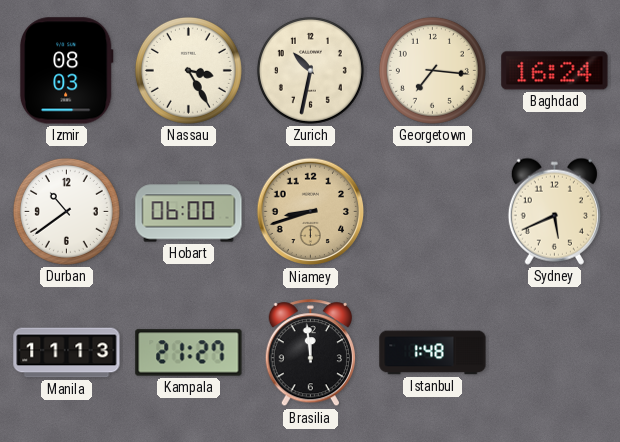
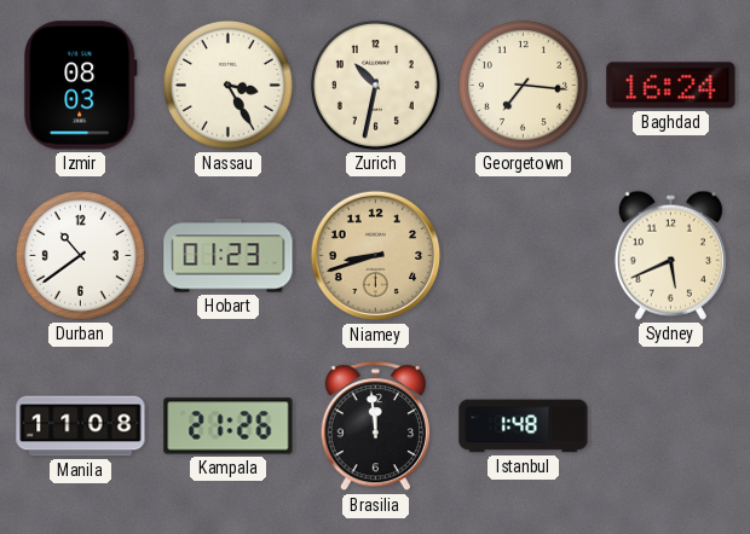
Hobart: 06:00 -> 01:23 (229, 256)
Manila: 11:13 -> 11:08 (81, 426)
Kampala: 21:27 -> 21:26 (229, 426)
